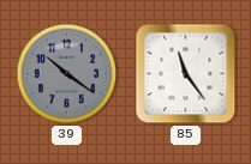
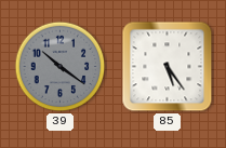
85: 11:24 -> 5:24 (168, 67)
